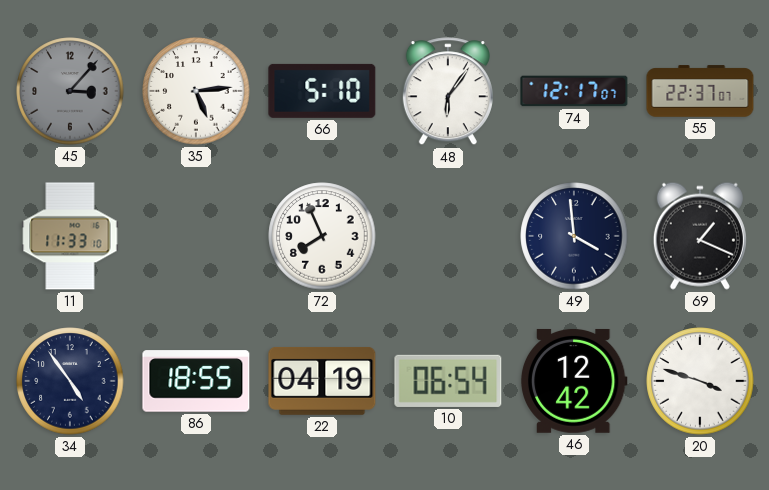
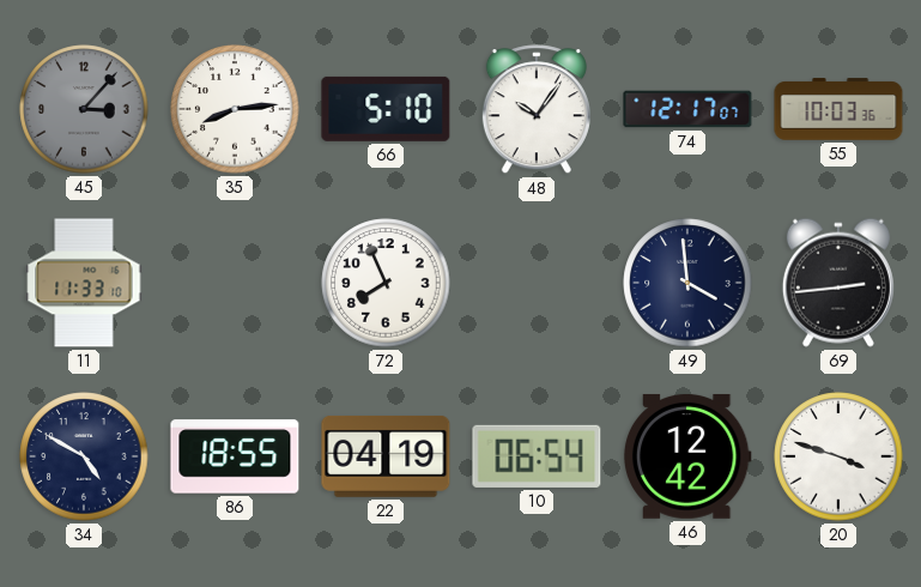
35: 5:14 -> 8:14 (235, 109)
48: 6:06 -> 10:06 (537, 110)
55: 22:37 -> 10:03 (838, 109)
69: 1:19 -> 2:44 (838, 283)
34: 4:54 -> 4:50 (84, 456)
